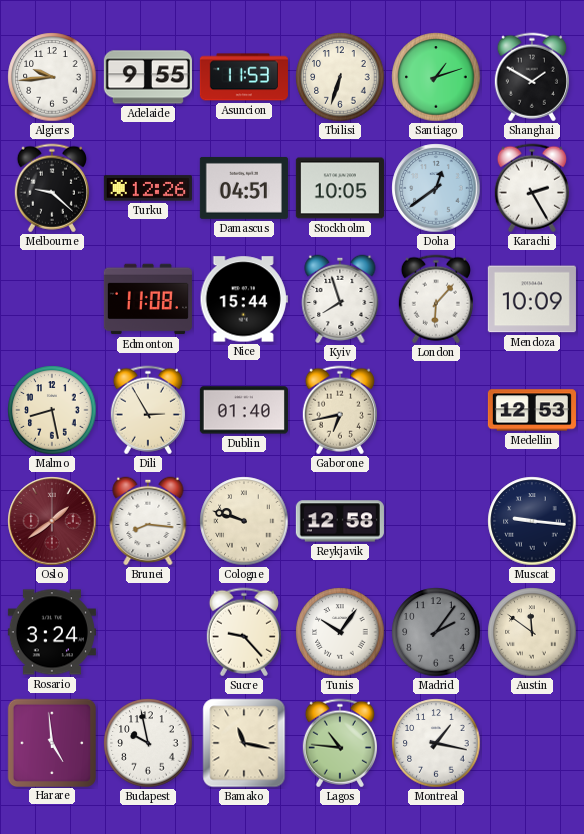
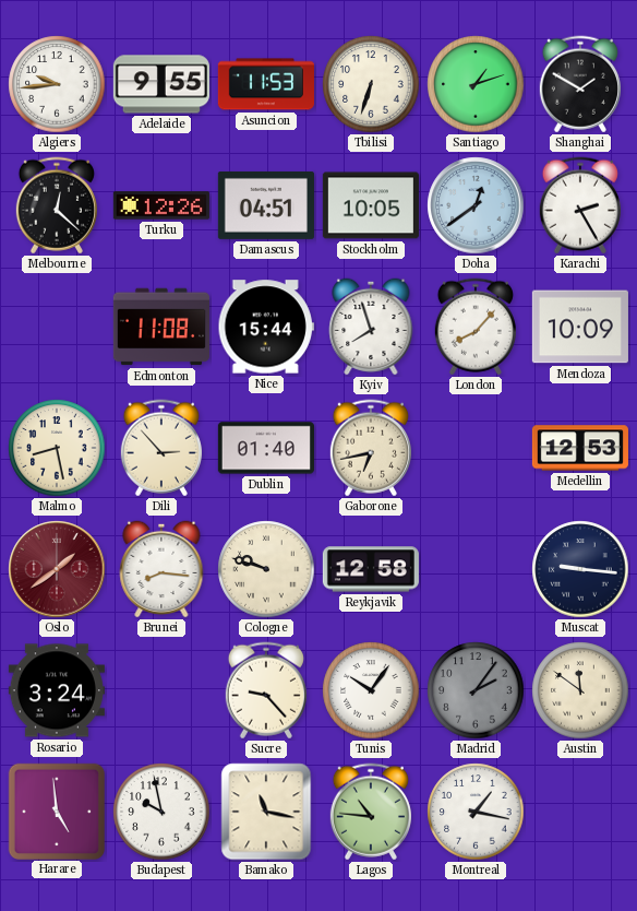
Melbourne: 9:22 -> 12:22 (57, 205)
London: 6:07 -> 8:07 (476, 327)
Dili: 2:55 -> 2:53 (161, 448)
